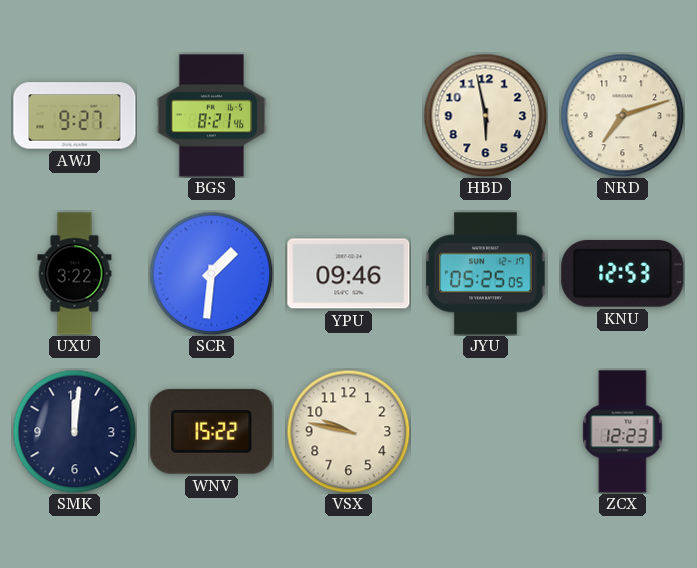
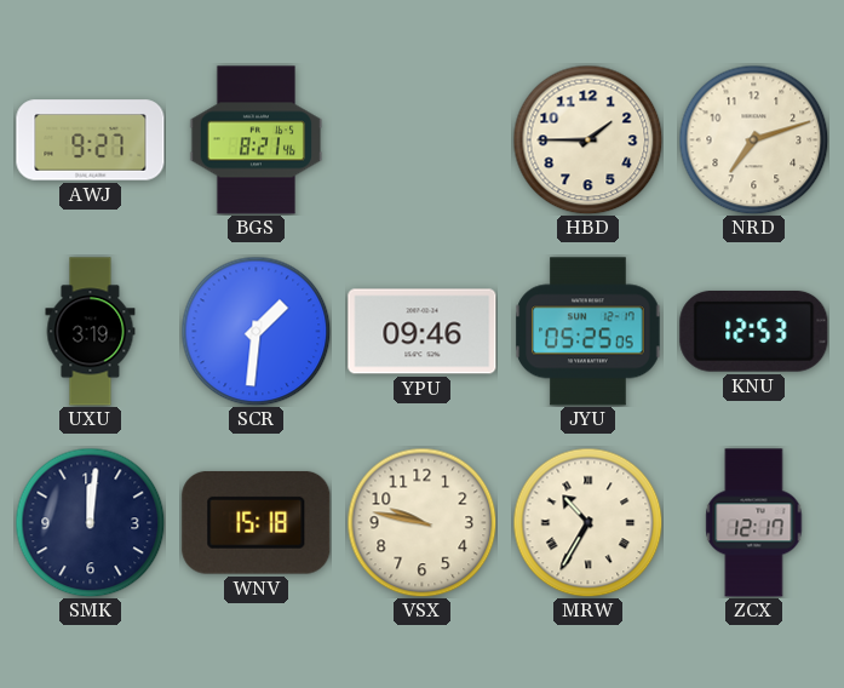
HBD: 5:58 -> 1:45 (587, 139)
UXU: 3:22 -> 3:19 (91, 332)
WNV: 15:22 -> 15:18 (257, 523)
MRW: none -> 10:35 (587, 522)
ZCX: 12:23 -> 12:17 (754, 523)
